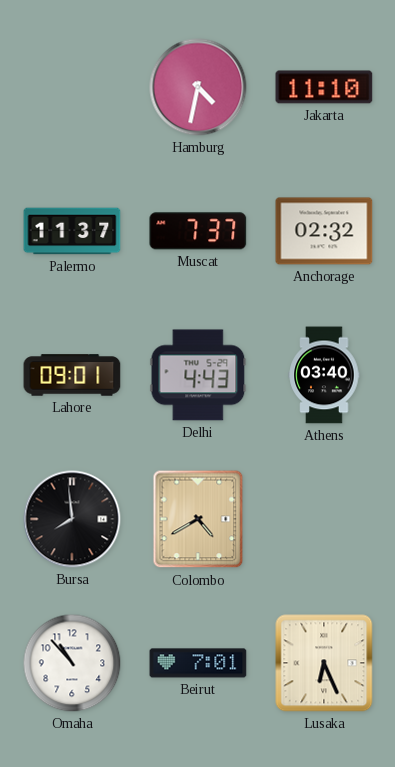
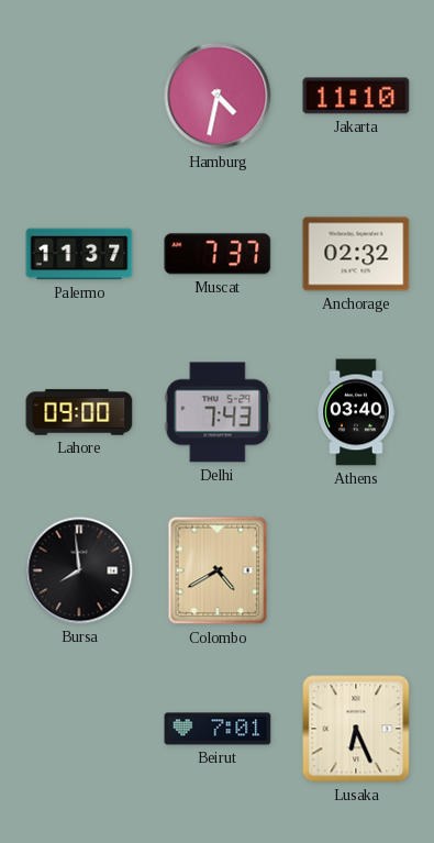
Lahore: 09:01 -> 09:00 (79, 412)
Delhi: 4:43 -> 7:43 (218, 412)
Omaha: 10:53 -> none (72, 663)
